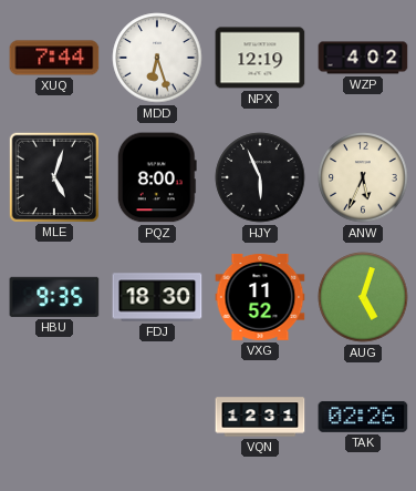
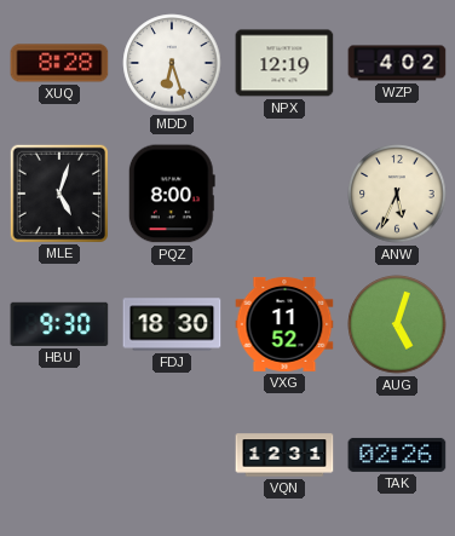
XUQ: 7:44 -> 8:28 (59, 63)
HJY: 5:56 -> none (260, 177)
HBU: 9:35 -> 9:30 (59, 324)
